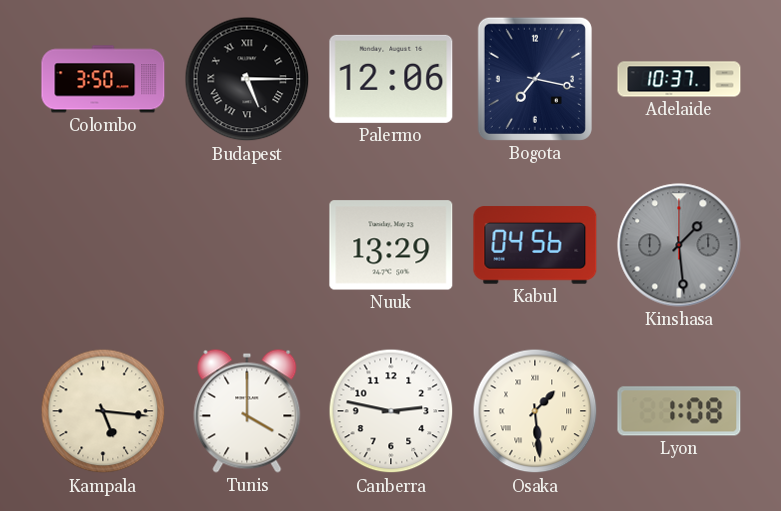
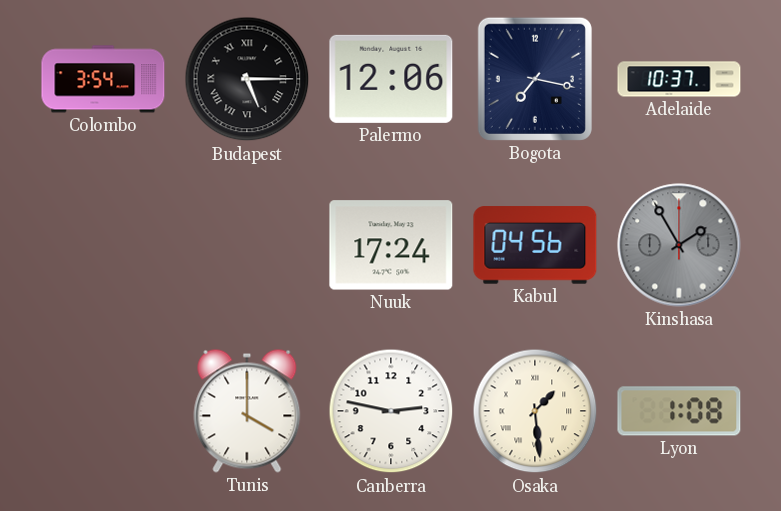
Colombo: 3:50 -> 3:54 (103, 79)
Nuuk: 13:29 -> 17:24 (391, 245)
Kinshasa: 1:29 -> 1:55 (679, 245)
Kampala: 5:16 -> none (103, 411)
